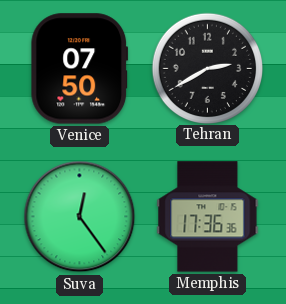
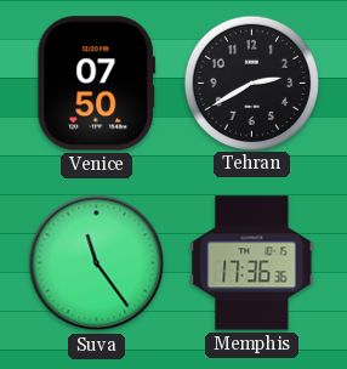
Suva: 12:24 -> 11:24 (97, 263)
